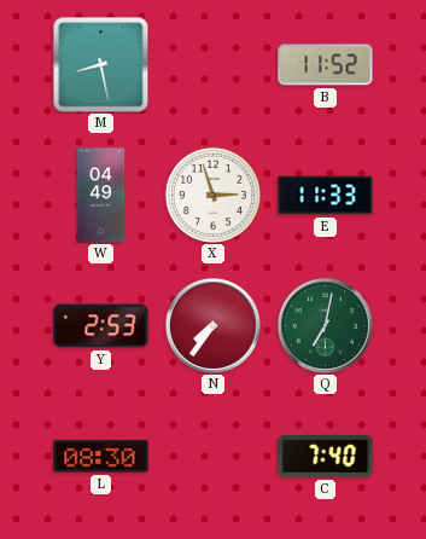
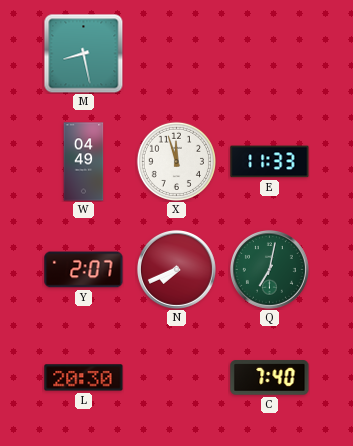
B: 11:52 -> none (326, 65)
X: 2:57 -> 11:57 (176, 161)
Y: 2:53 -> 2:07 (84, 270)
N: 7:36 -> 7:41 (176, 269)
L: 08:30 -> 20:30 (84, 378)
